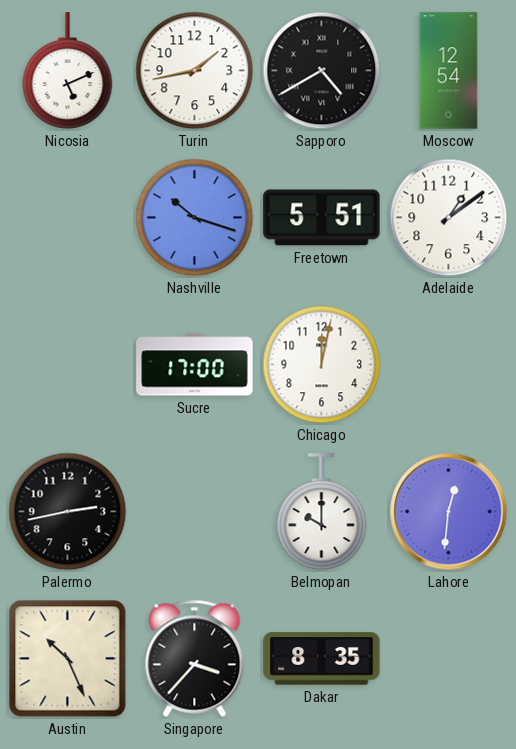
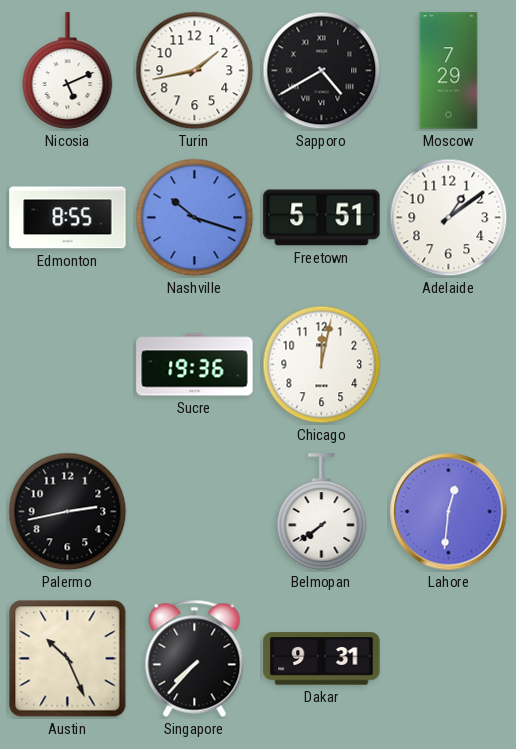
Moscow: 12:54 -> 7:29 (449, 71)
Edmonton: none -> 8:55 (68, 218)
Sucre: 17:00 -> 19:36 (195, 365)
Belmopan: 10:00 -> 7:39 (322, 512)
Singapore: 3:37 -> 7:37 (195, 658)
Dakar: 8:35 -> 9:31 (322, 659)
